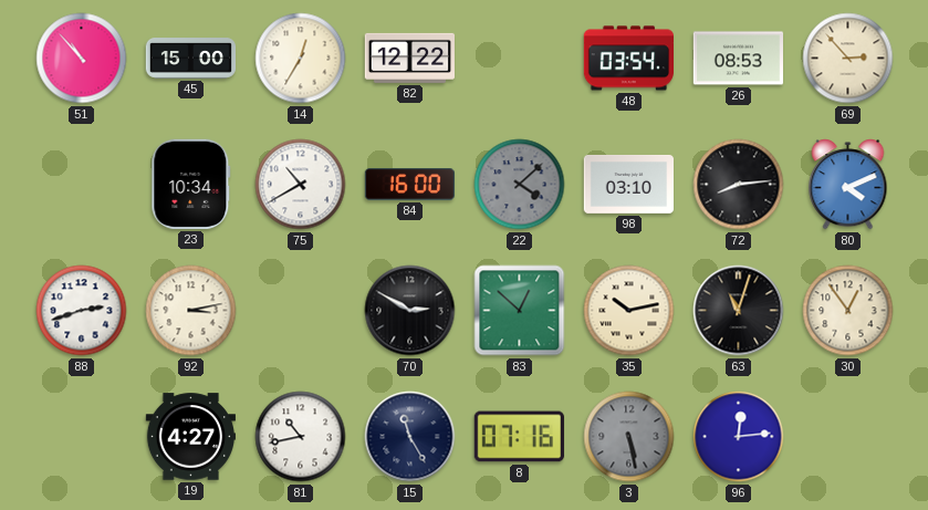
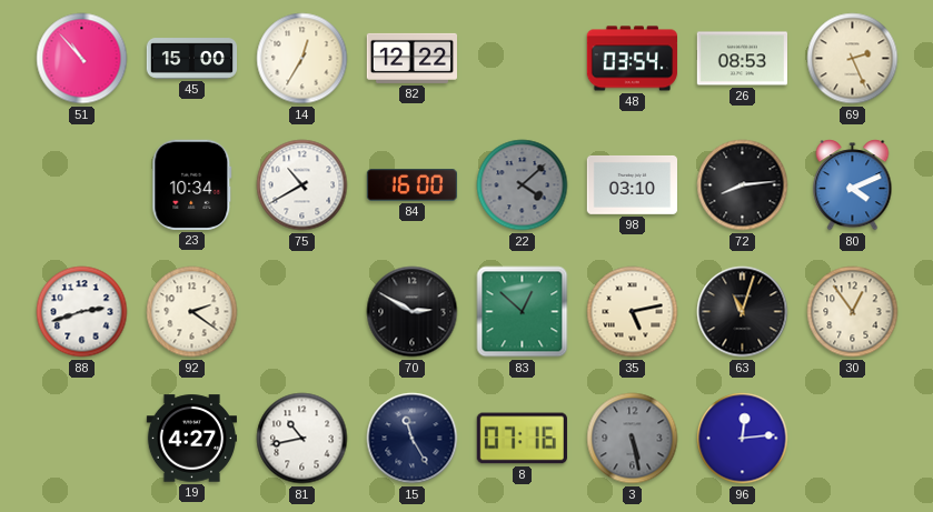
69: 2:53 -> 2:26 (853, 59)
92: 3:13 -> 2:21 (192, 312)
35: 10:13 -> 5:13 (633, 312)
